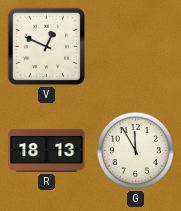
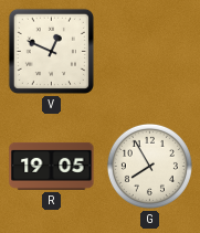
R: 18:13 -> 19:05 (52, 166)
G: 11:55 -> 7:55 (149, 166)
